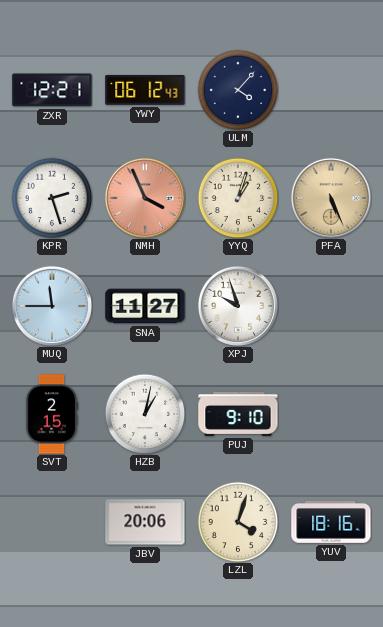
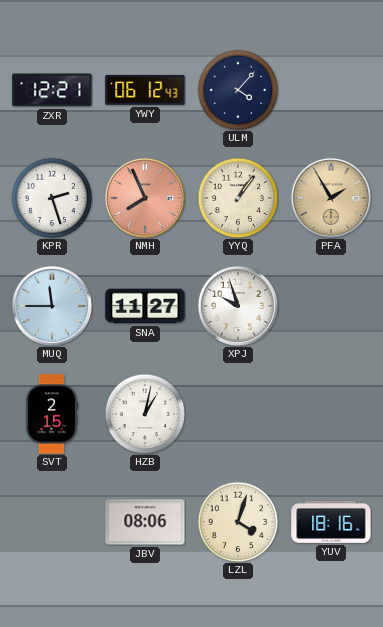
NMH: 3:56 -> 7:56 (145, 198)
YYQ: 1:03 -> 1:06 (238, 198)
PFA: 5:26 -> 1:55 (331, 198)
PUJ: 9:10 -> none (238, 414)
JBV: 20:06 -> 08:06 (145, 522)
